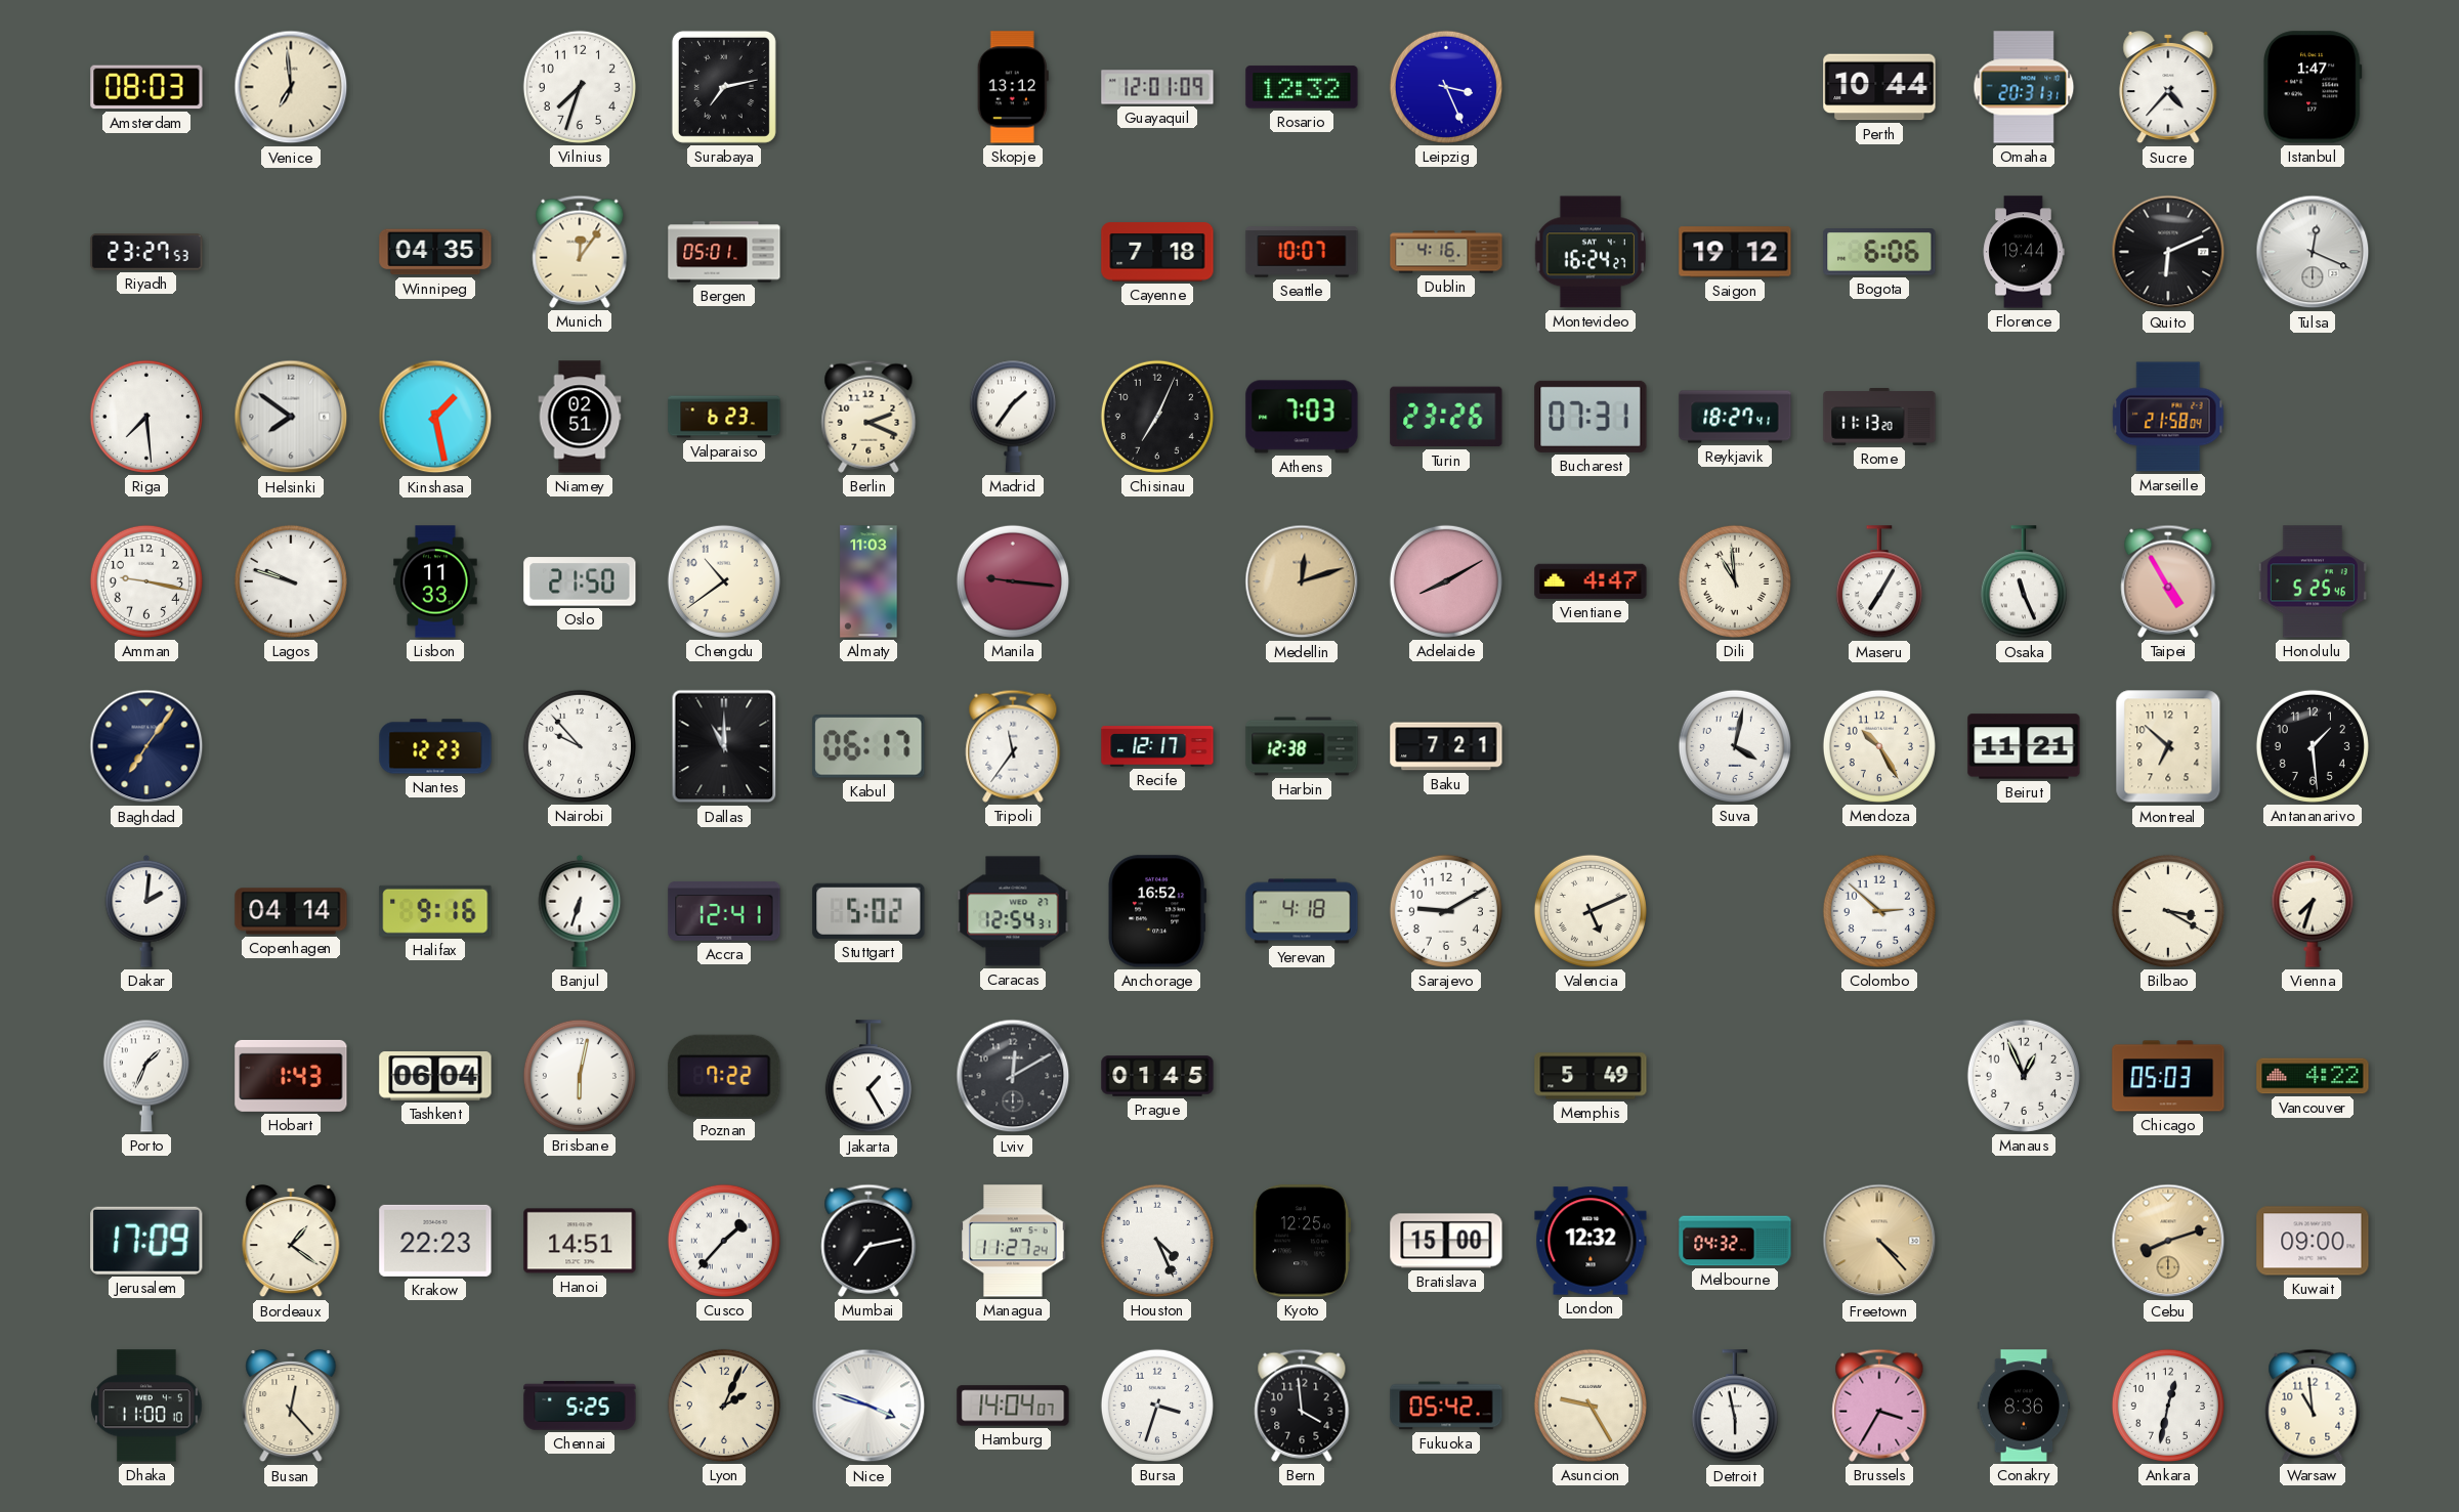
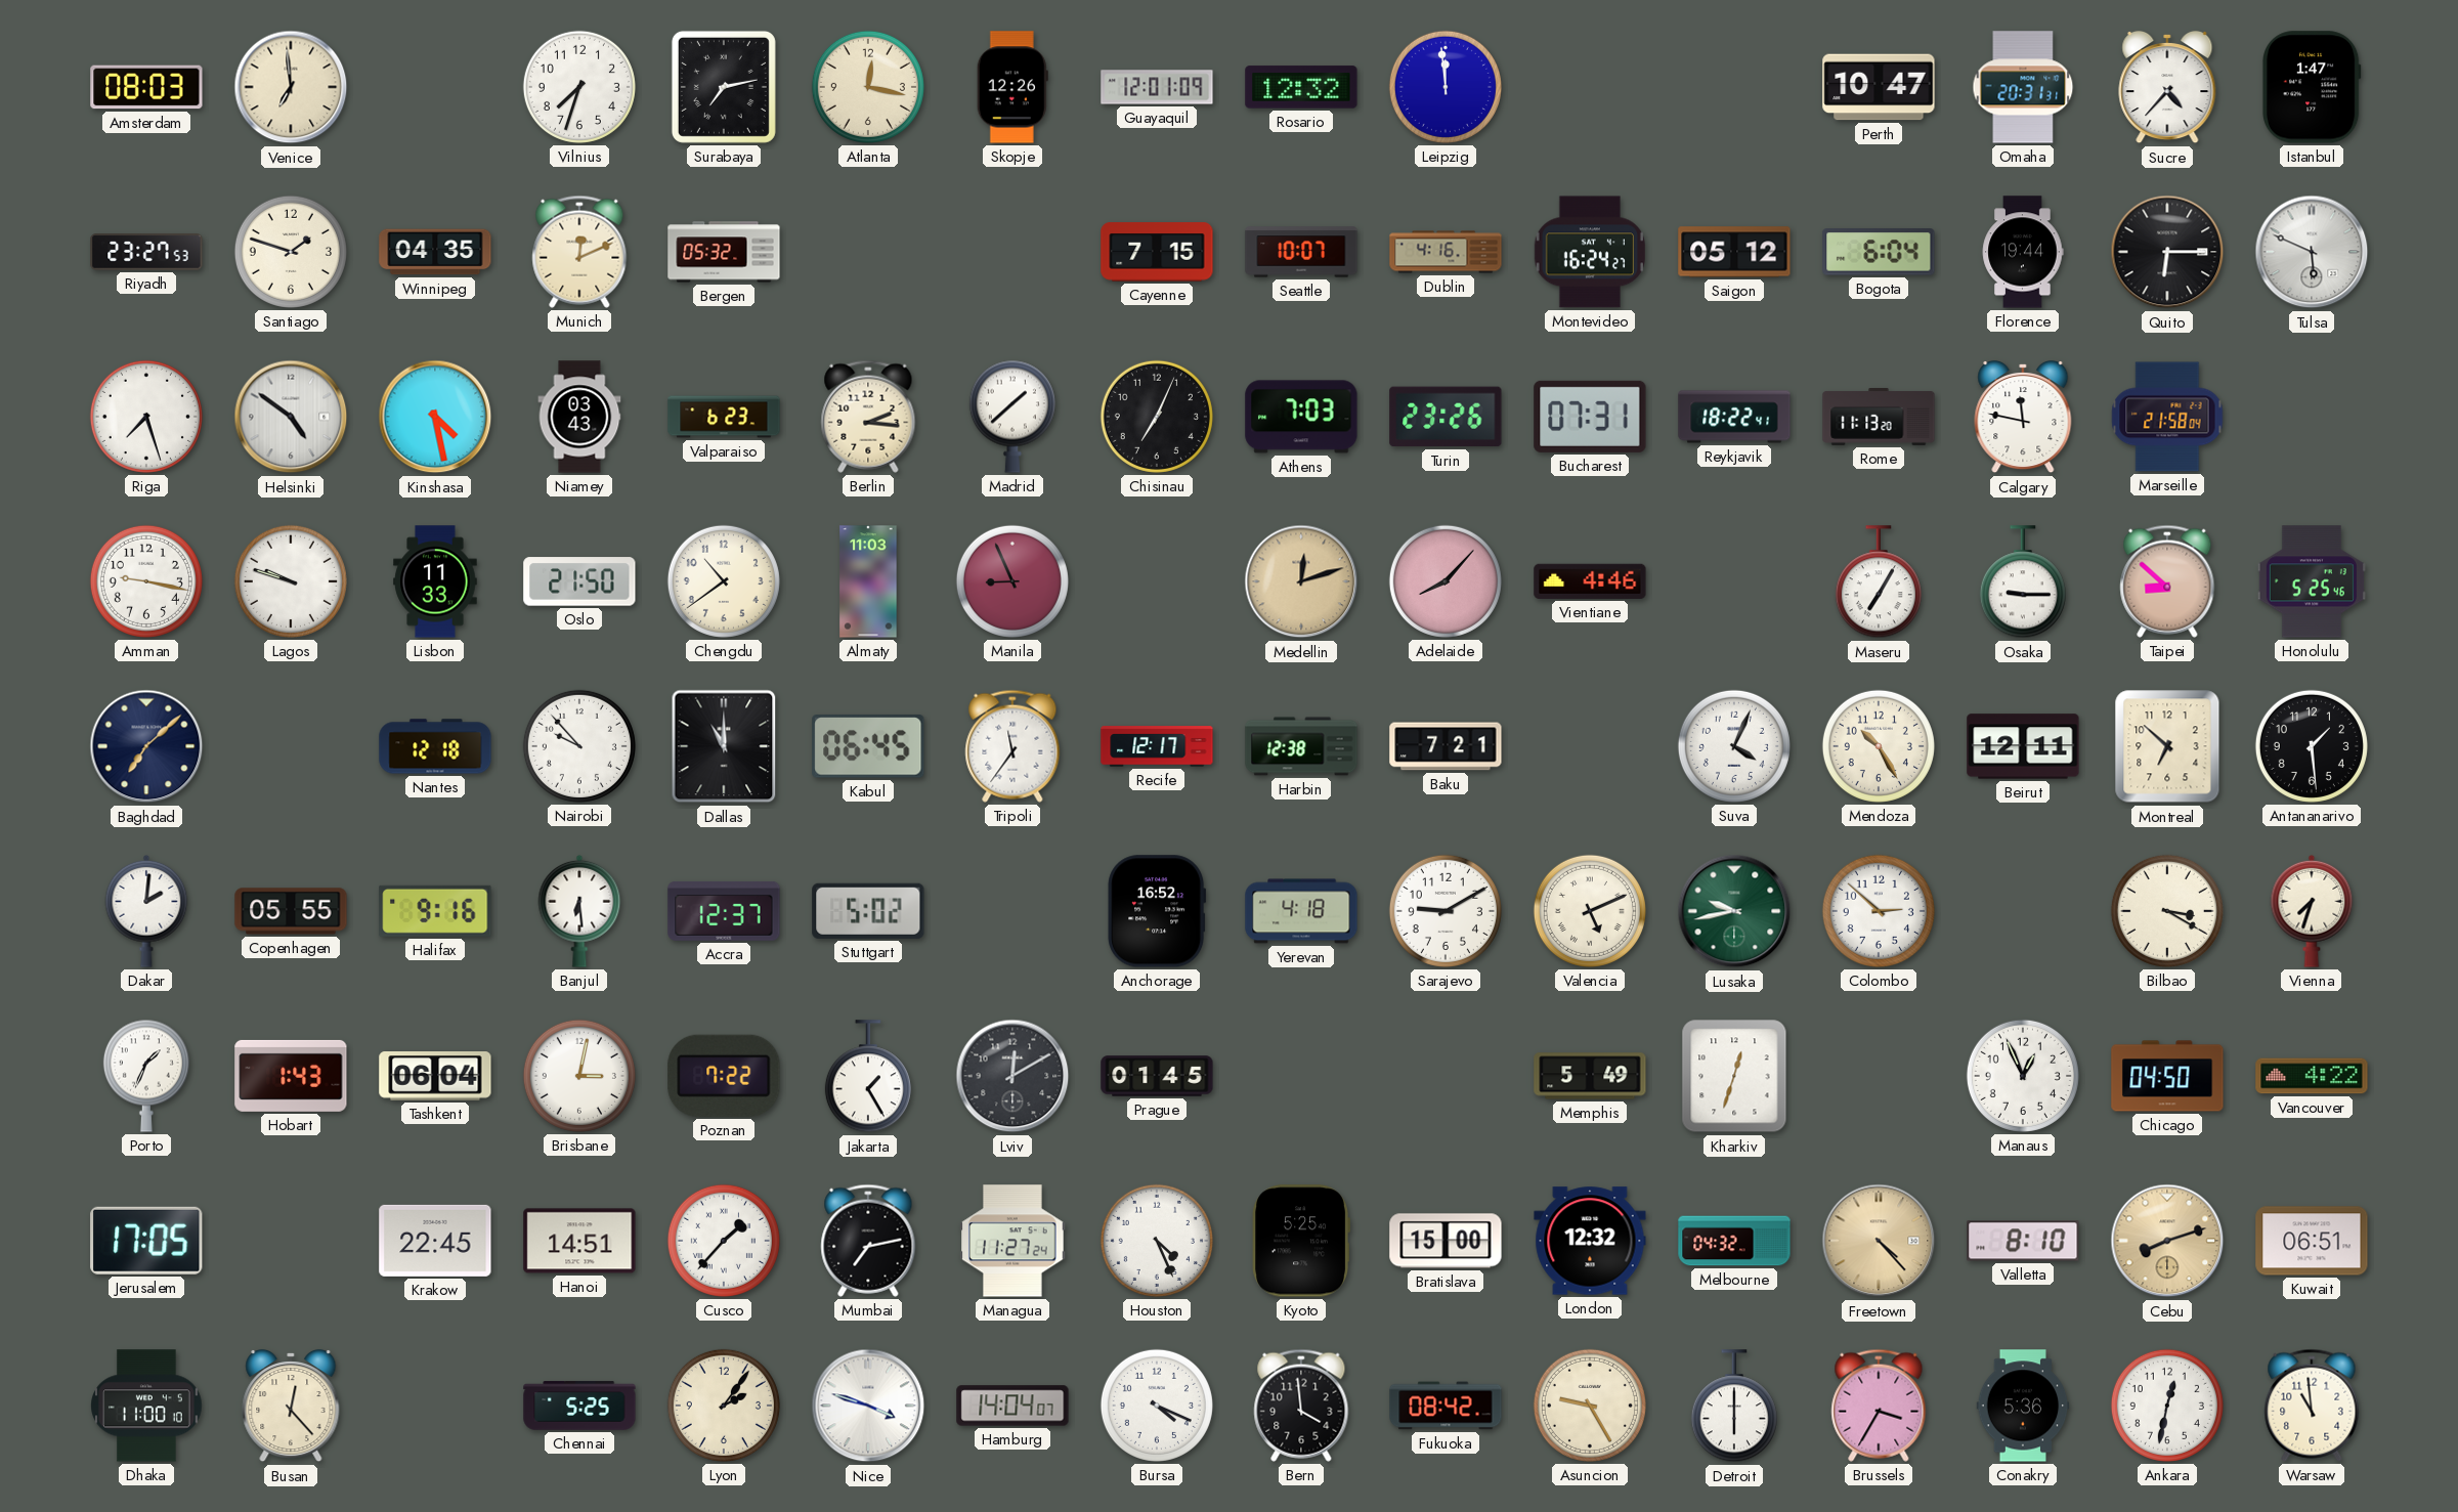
Atlanta: none -> 12:17 (868, 87)
Skopje: 13:12 -> 12:26 (1012, 87)
Leipzig: 3:26 -> 11:59 (1446, 87)
Perth: 10:44 -> 10:47 (1879, 87)
Santiago: none -> 1:48 (291, 252)
Munich: 12:06 -> 12:11 (579, 252)
Bergen: 05:01 -> 05:32 (724, 252)
Cayenne: 7:18 -> 7:15 (1157, 252)
Saigon: 19:12 -> 05:12 (1734, 252)
Bogota: 6:06 -> 6:04 (1879, 252)
Quito: 6:11 -> 6:15 (2167, 252)
Tulsa: 12:19 -> 5:49 (2312, 252)
Riga: 7:29 -> 7:27 (146, 417)
Helsinki: 7:51 -> 4:51 (291, 417)
Kinshasa: 1:28 -> 4:28 (435, 417)
Niamey: 02:51 -> 03:43 (579, 417)
Berlin: 2:19 -> 2:16 (868, 417)
Madrid: 1:36 -> 1:38 (1012, 417)
Reykjavik: 18:27 -> 18:22 (1734, 417)
Calgary: none -> 11:47 (2023, 417)
Manila: 9:16 -> 8:56 (1012, 581)
Adelaide: 8:10 -> 8:07 (1446, 581)
Vientiane: 4:47 -> 4:46 (1590, 581)
Dili: 10:59 -> none (1735, 581)
Osaka: 11:26 -> 9:15 (2023, 582)
Taipei: 4:55 -> 8:52 (2167, 581)
Baghdad: 7:06 -> 7:08 (146, 746)
Nantes: 12:23 -> 12:18 (435, 746)
Kabul: 06:17 -> 06:45 (868, 747)
Suva: 4:02 -> 4:04 (1734, 746)
Beirut: 11:21 -> 12:11 (2023, 746)
Copenhagen: 04:14 -> 05:55 (291, 911)
Banjul: 6:33 -> 6:29 (579, 911)
Accra: 12:41 -> 12:37 (724, 911)
Caracas: 12:54 -> none (1013, 911)
Lusaka: none -> 9:43 (1734, 911)
Brisbane: 6:02 -> 3:02 (579, 1076)
Kharkiv: none -> 12:33 (1734, 1076)
Chicago: 05:03 -> 04:50 (2167, 1076)
Jerusalem: 17:09 -> 17:05 (146, 1241)
Bordeaux: 1:21 -> none (291, 1241)
Krakow: 22:23 -> 22:45 (435, 1241)
Kyoto: 12:25 -> 5:25 (1300, 1241)
Valletta: none -> 8:10 (2023, 1241)
Kuwait: 09:00 -> 06:51 (2312, 1241)
Lyon: 2:04 -> 2:06 (724, 1406)
Bursa: 3:33 -> 4:19 (1157, 1406)
Fukuoka: 05:42 -> 08:42 (1446, 1406)
Detroit: 5:58 -> 6:00 (1734, 1407)
Conakry: 8:36 -> 5:36 (2023, 1406)
